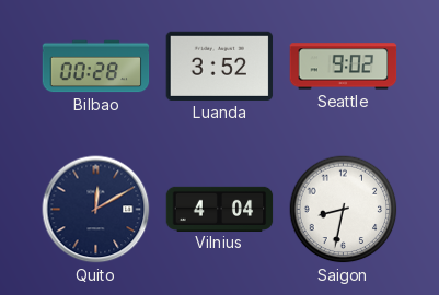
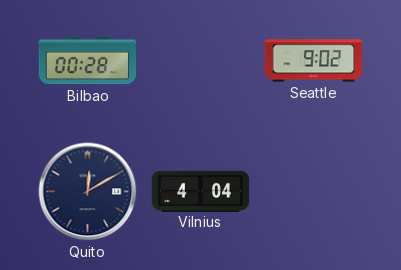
Luanda: 3:52 -> none (220, 66)
Saigon: 8:32 -> none (344, 210)
